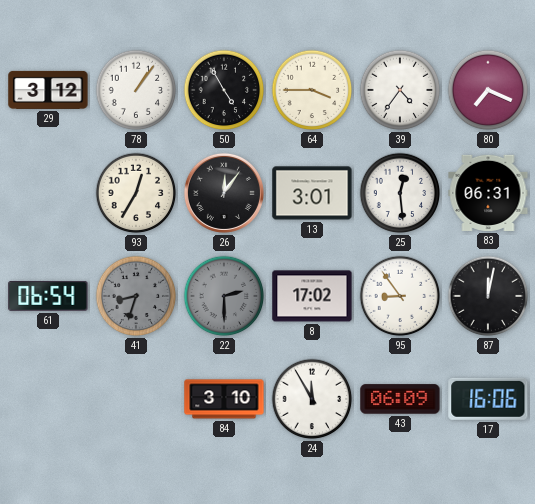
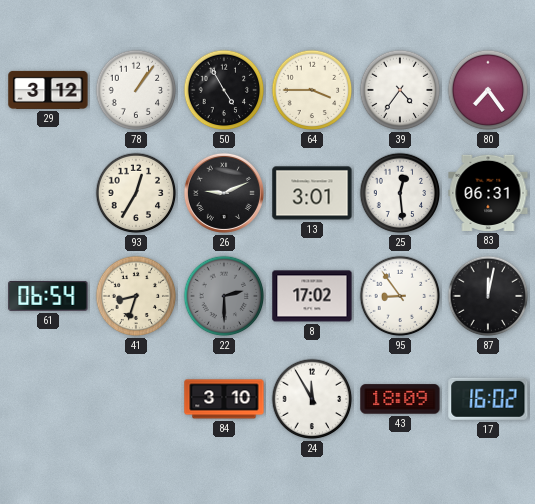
80: 7:19 -> 7:24 (488, 90)
26: 12:06 -> 9:11 (224, 193)
41 dial: grey -> cream (136, 296)
43: 06:09 -> 18:09 (400, 399)
17: 16:06 -> 16:02 (488, 399)
